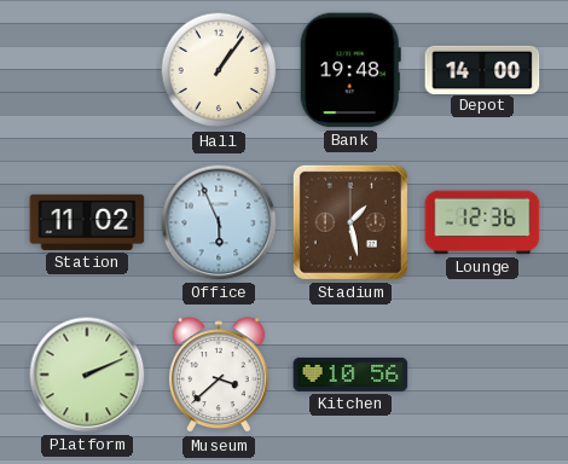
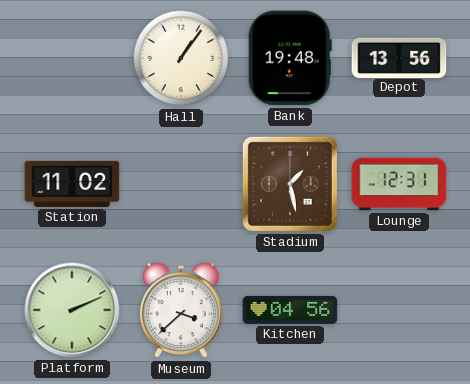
Depot: 14:00 -> 13:56 (399, 57)
Office: 5:56 -> none (219, 222)
Lounge: 12:36 -> 12:31 (399, 184)
Kitchen: 10:56 -> 04:56 (290, 310)
